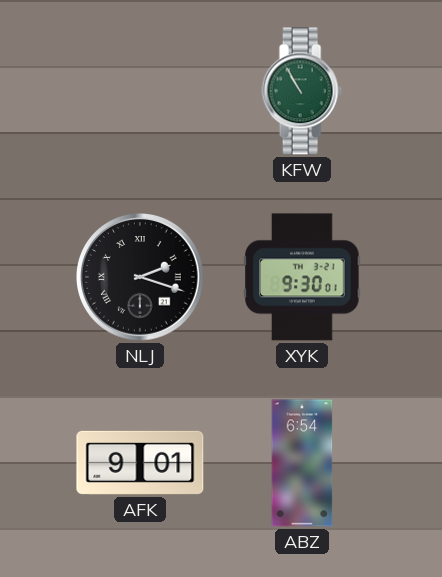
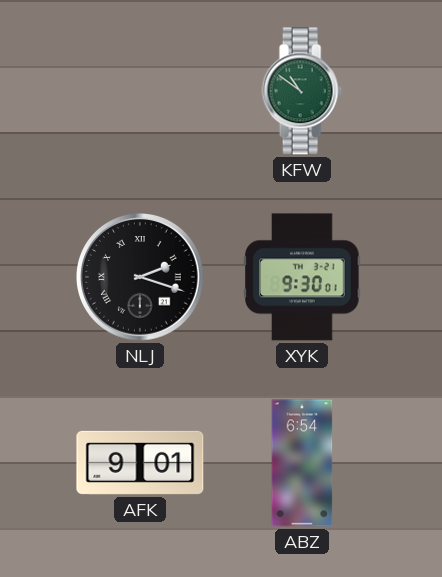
KFW: 10:55 -> 10:51 (302, 91)
